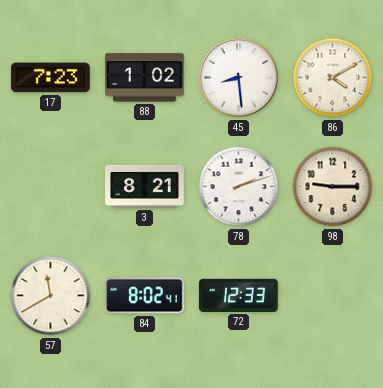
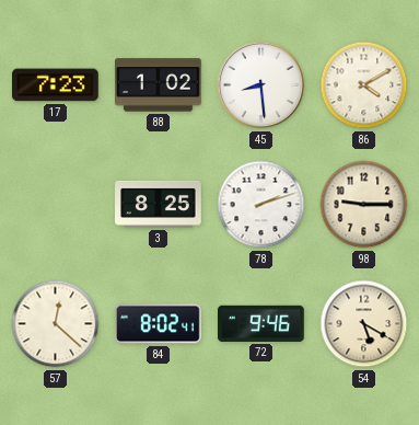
3: 8:21 -> 8:25 (159, 204)
57: 11:40 -> 12:22 (56, 324)
72: 12:33 -> 9:46 (261, 323)
54: none -> 5:20 (364, 324)
